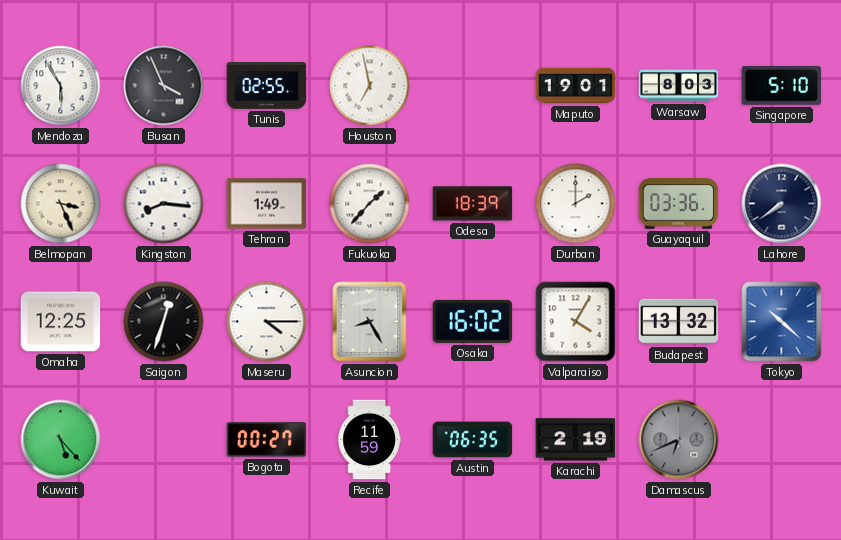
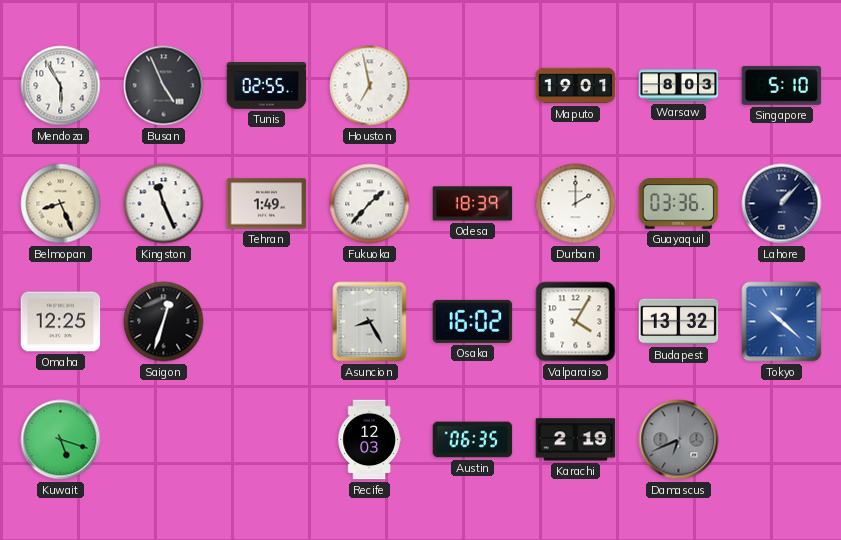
Busan: 3:56 -> 4:56 (164, 86)
Belmopan: 3:26 -> 8:26 (61, 204)
Kingston: 8:16 -> 11:26 (164, 204)
Lahore: 7:39 -> 1:07 (782, 204)
Maseru: 4:15 -> none (267, 322)
Kuwait: 5:23 -> 5:18 (61, 440)
Bogota: 00:27 -> none (267, 440)
Recife: 11:59 -> 12:03 (369, 440)
